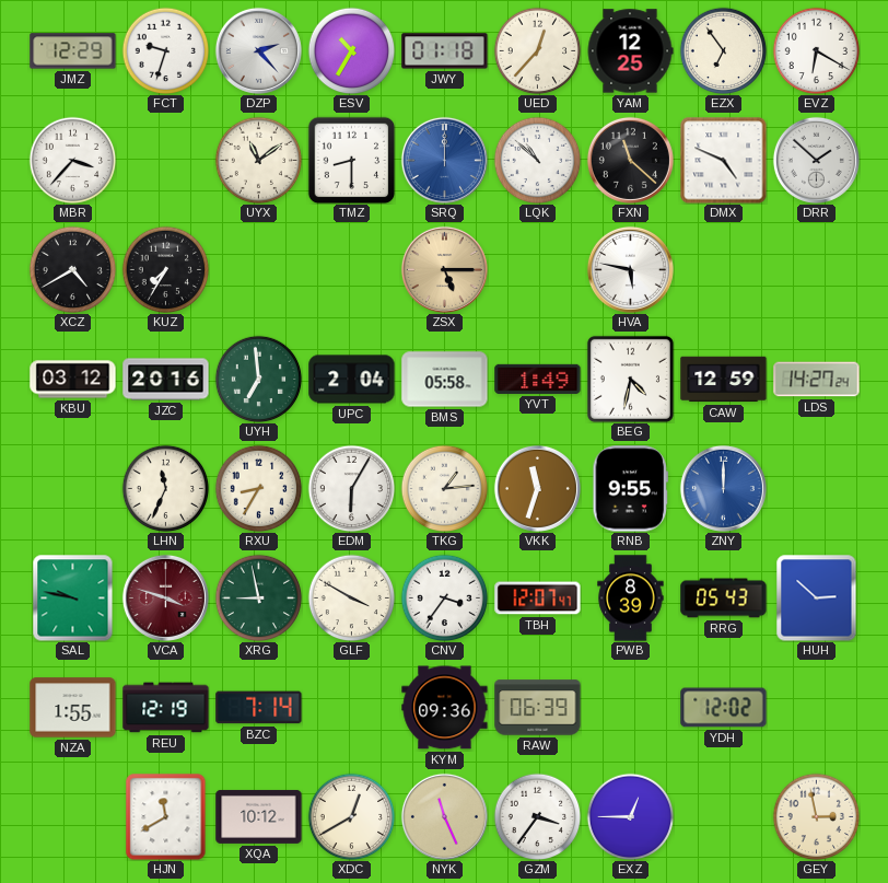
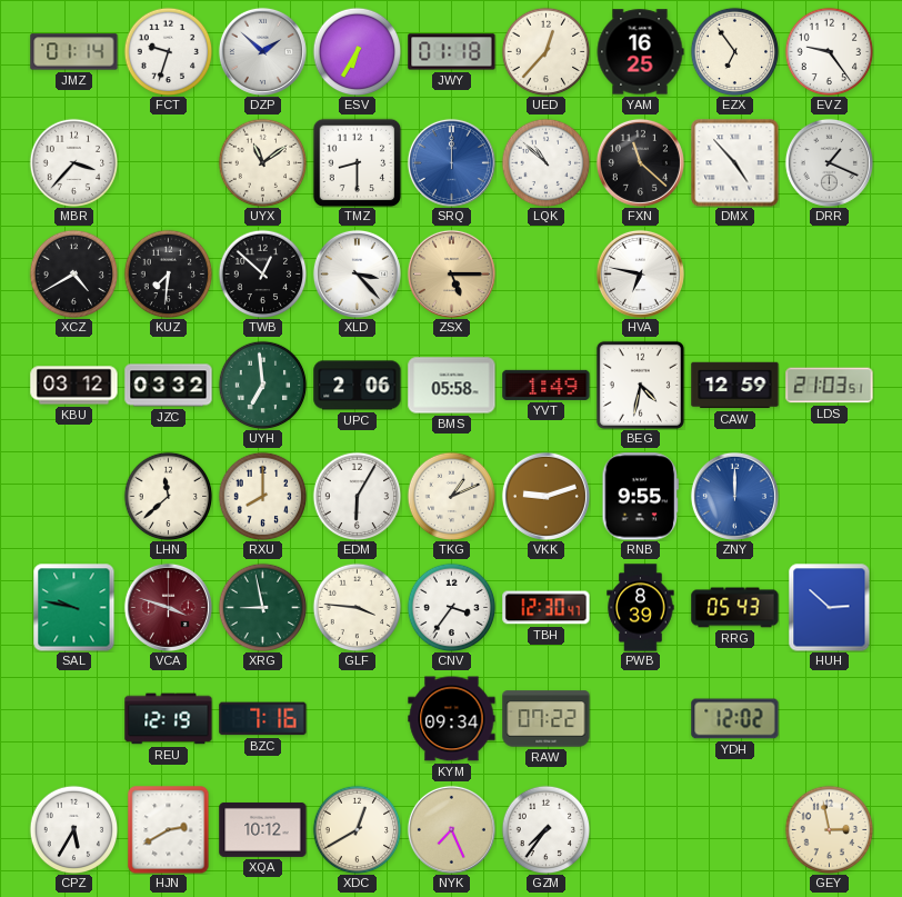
JMZ: 12:29 -> 01:14 (74, 52)
DZP: 2:23 -> 1:52 (262, 51)
ESV: 10:35 -> 6:35 (357, 51)
YAM: 12:25 -> 16:25 (640, 52)
EVZ: 6:20 -> 9:24 (829, 51)
DMX: 4:49 -> 4:53 (735, 163)
DRR: 1:52 -> 1:19 (829, 162)
KUZ: 7:35 -> 7:31 (168, 273)
TWB: none -> 12:52 (262, 273)
XLD: none -> 3:23 (357, 273)
HVA: 5:47 -> 6:47 (640, 273)
JZC: 20:16 -> 03:32 (169, 386)
UPC: 2:04 -> 2:06 (358, 386)
LDS: 14:27 -> 21:03 (830, 386)
LHN: 11:34 -> 11:38 (168, 496)
RXU: 8:35 -> 8:00 (262, 496)
TKG: 1:14 -> 1:11 (451, 496)
VKK: 11:33 -> 9:12 (545, 496)
GLF: 3:50 -> 3:46 (357, 607)
TBH: 12:07 -> 12:30 (547, 608)
NZA: 1:55 -> none (73, 708)
BZC: 7:14 -> 7:16 (263, 719)
KYM: 09:36 -> 09:34 (452, 719)
RAW: 06:39 -> 07:22 (547, 719)
CPZ: none -> 5:35 (73, 829)
HJN: 11:40 -> 2:40 (169, 830)
NYK: 11:26 -> 7:26 (451, 829)
GZM: 3:36 -> 7:36 (545, 829)
EXZ: 12:45 -> none (630, 816)
